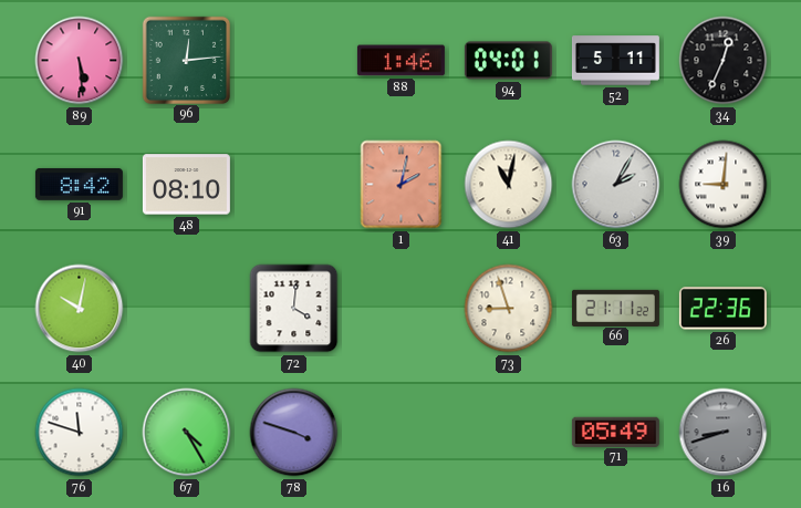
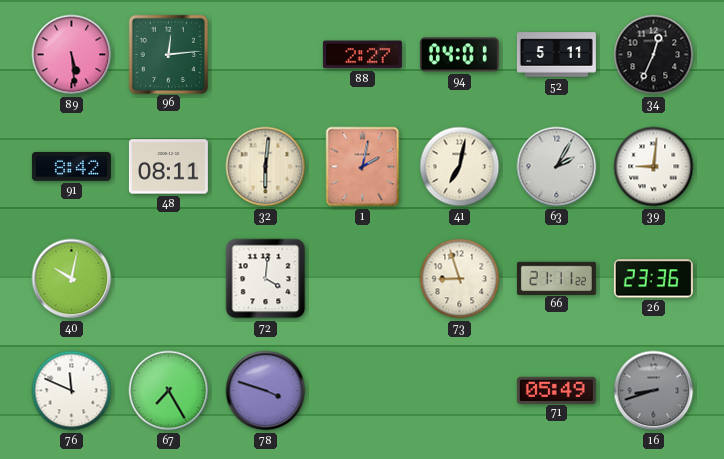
88: 1:46 -> 2:27 (362, 55)
48: 08:10 -> 08:11 (168, 167)
32: none -> 6:01 (266, 167)
41: 11:02 -> 7:02 (460, 167)
26: 22:36 -> 23:36 (653, 279)
76: 11:48 -> 11:49 (72, 391)
67: 4:25 -> 7:25 (169, 391)
